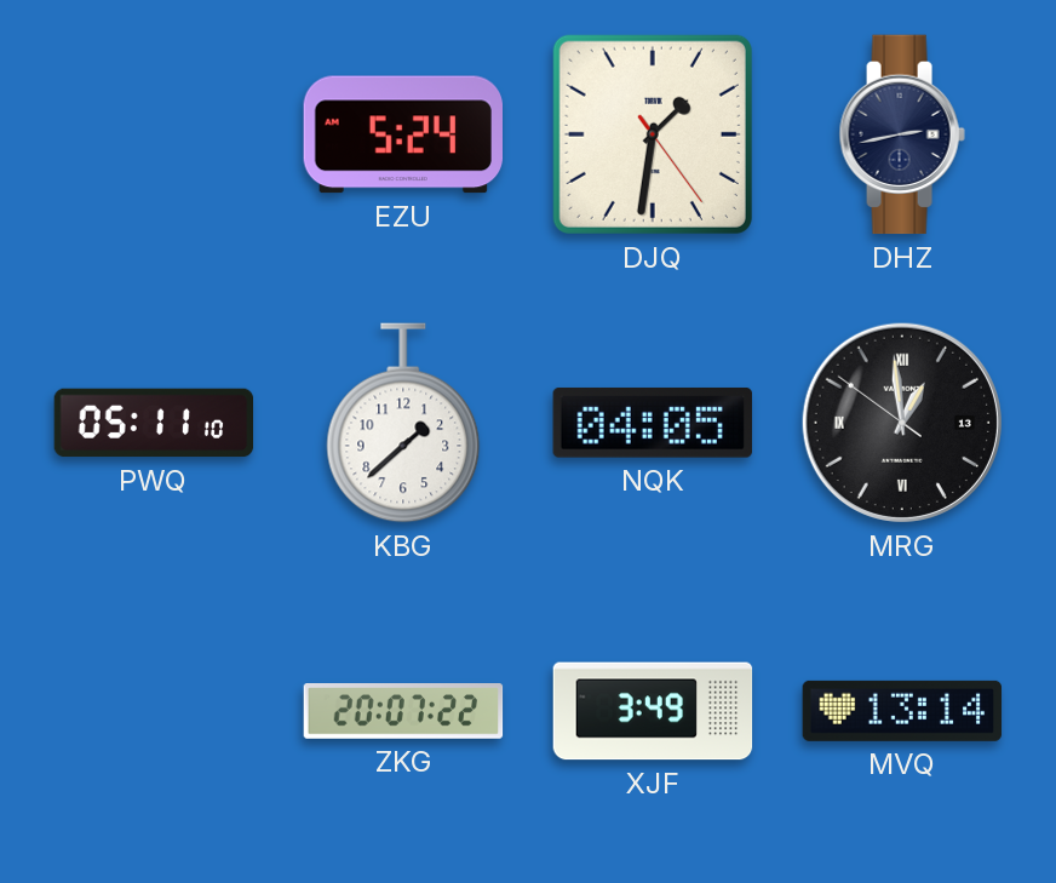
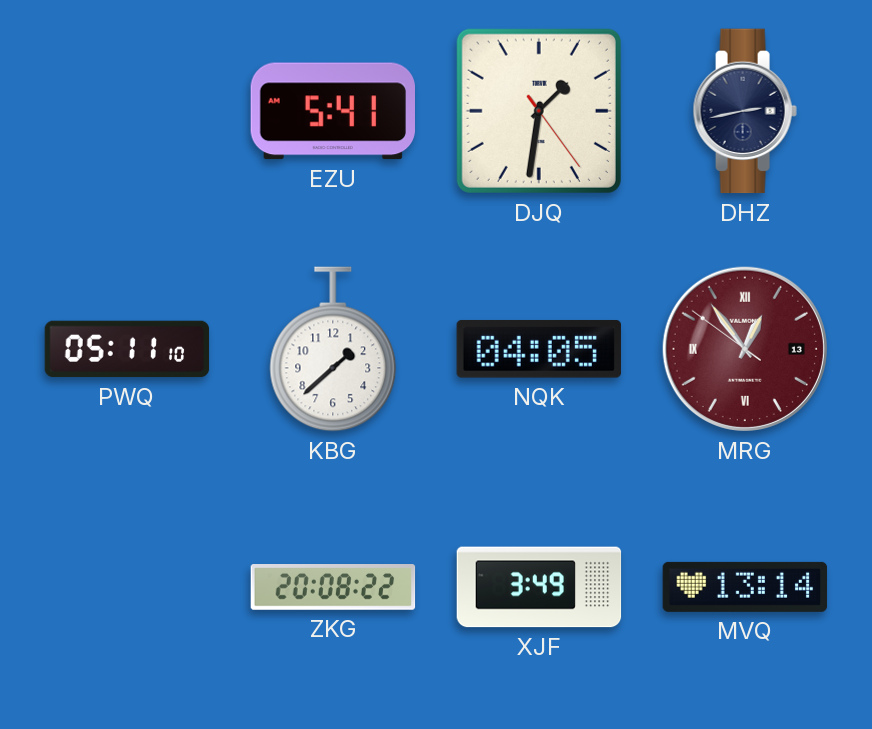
EZU: 5:24 -> 5:41 (332, 111)
MRG: 12:58 -> 12:53 (745, 349)
MRG dial: black -> burgundy (745, 349)
ZKG: 20:07 -> 20:08 (333, 588)
